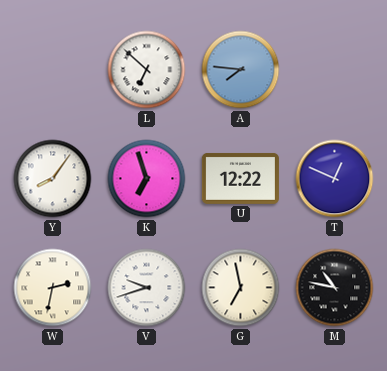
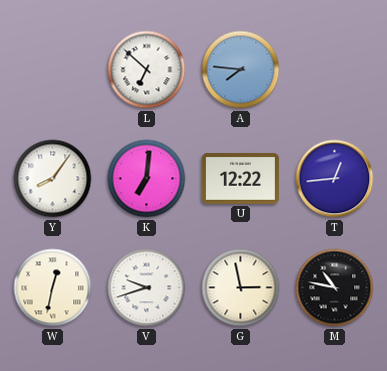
K: 6:57 -> 7:01 (147, 179)
T: 12:49 -> 12:44 (335, 179)
W: 2:32 -> 12:32 (53, 288)
G: 6:58 -> 2:58 (241, 288)
